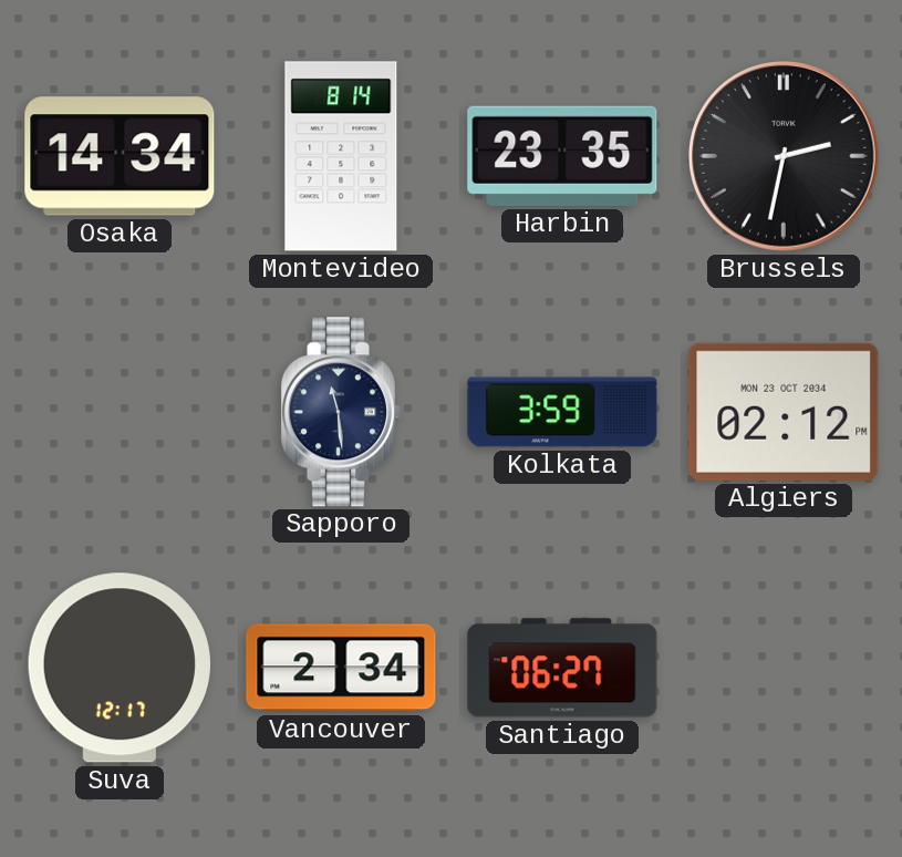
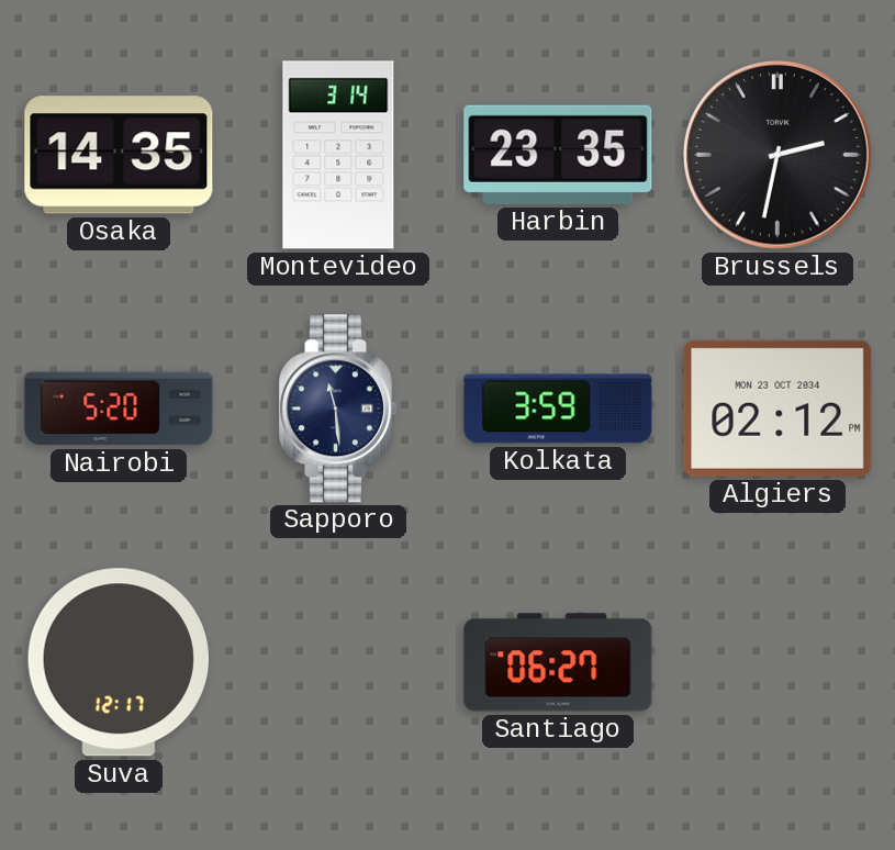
Osaka: 14:34 -> 14:35 (119, 155)
Montevideo: 8:14 -> 3:14 (338, 155)
Nairobi: none -> 5:20 (119, 409)
Vancouver: 2:34 -> none (341, 668)
